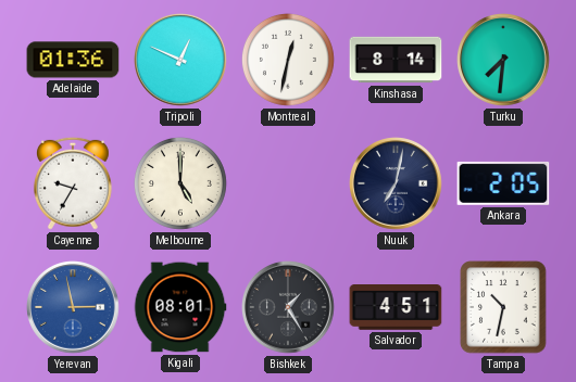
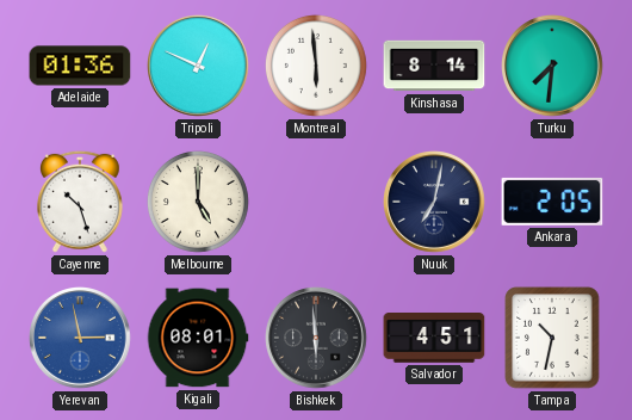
Montreal: 12:32 -> 5:59 (316, 66)
Cayenne: 9:35 -> 10:27 (80, 202)
Bishkek: 1:25 -> 5:59 (317, 339)
